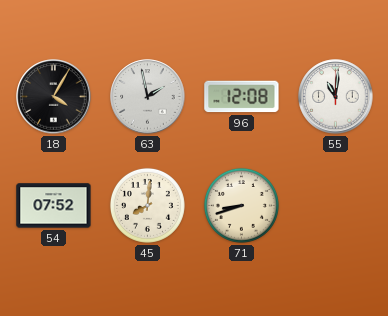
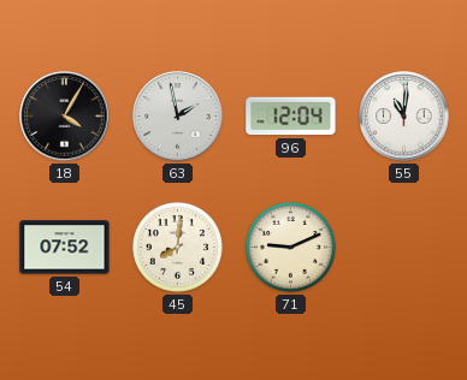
96: 12:08 -> 12:04 (291, 117)
71: 8:42 -> 9:11 (290, 247)
